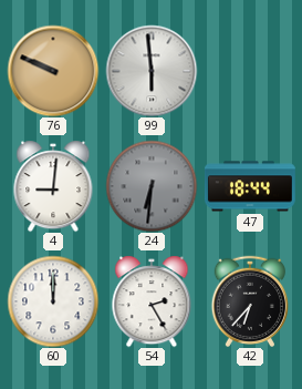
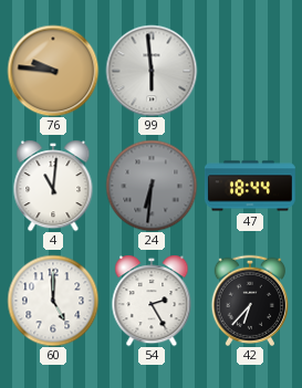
76: 9:49 -> 9:46 (53, 71)
4: 9:01 -> 11:01 (53, 186)
60: 12:00 -> 5:00 (53, 301)
